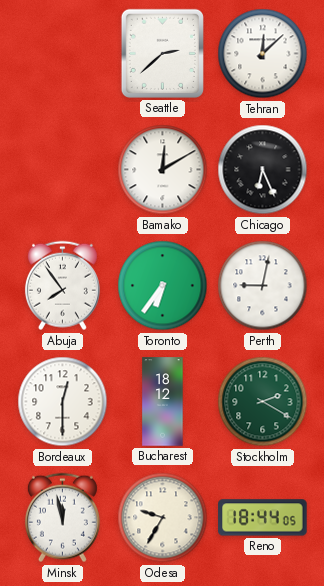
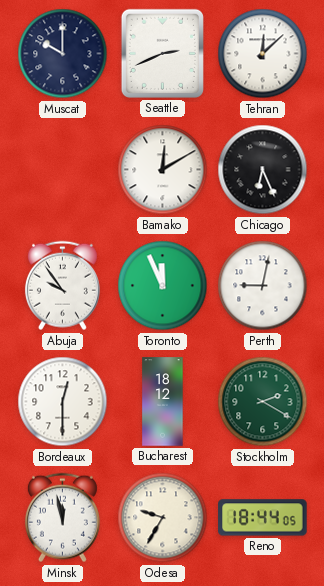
Muscat: none -> 10:00 (63, 54)
Seattle: 2:38 -> 2:41 (162, 53)
Abuja: 7:54 -> 9:54 (62, 286)
Toronto: 6:36 -> 11:56 (163, 286)
